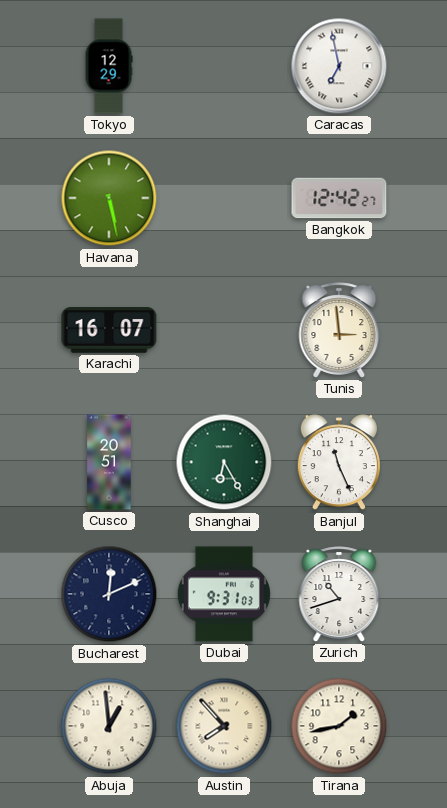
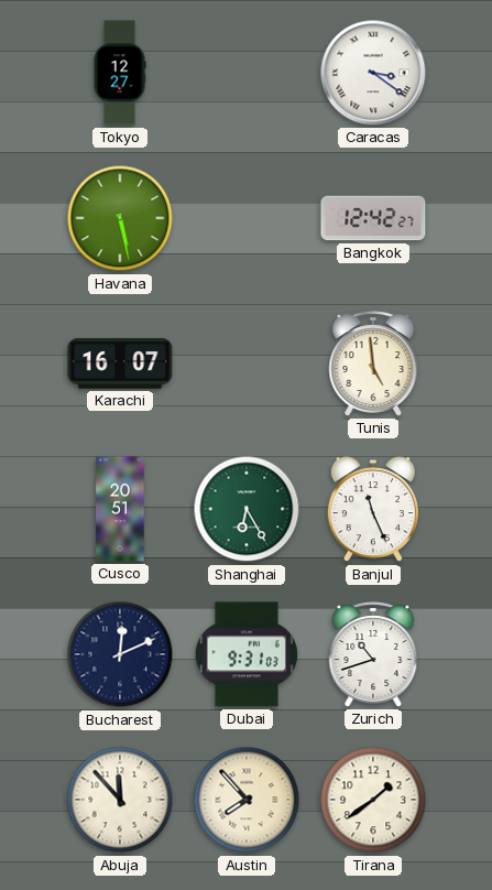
Tokyo: 12:29 -> 12:27 (120, 73)
Caracas: 6:58 -> 3:21 (373, 73)
Tunis: 2:59 -> 4:59 (373, 363)
Abuja: 12:59 -> 11:53 (120, 800)
Tirana: 1:43 -> 1:39 (373, 800)
